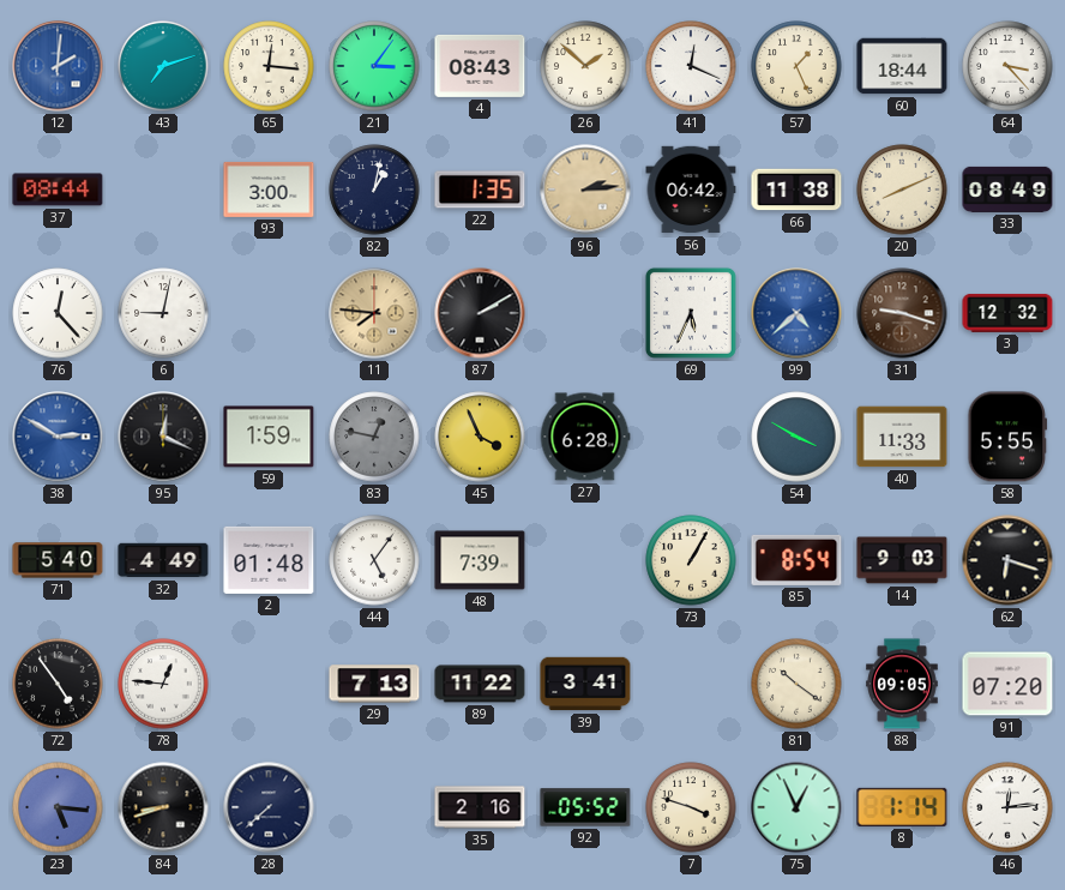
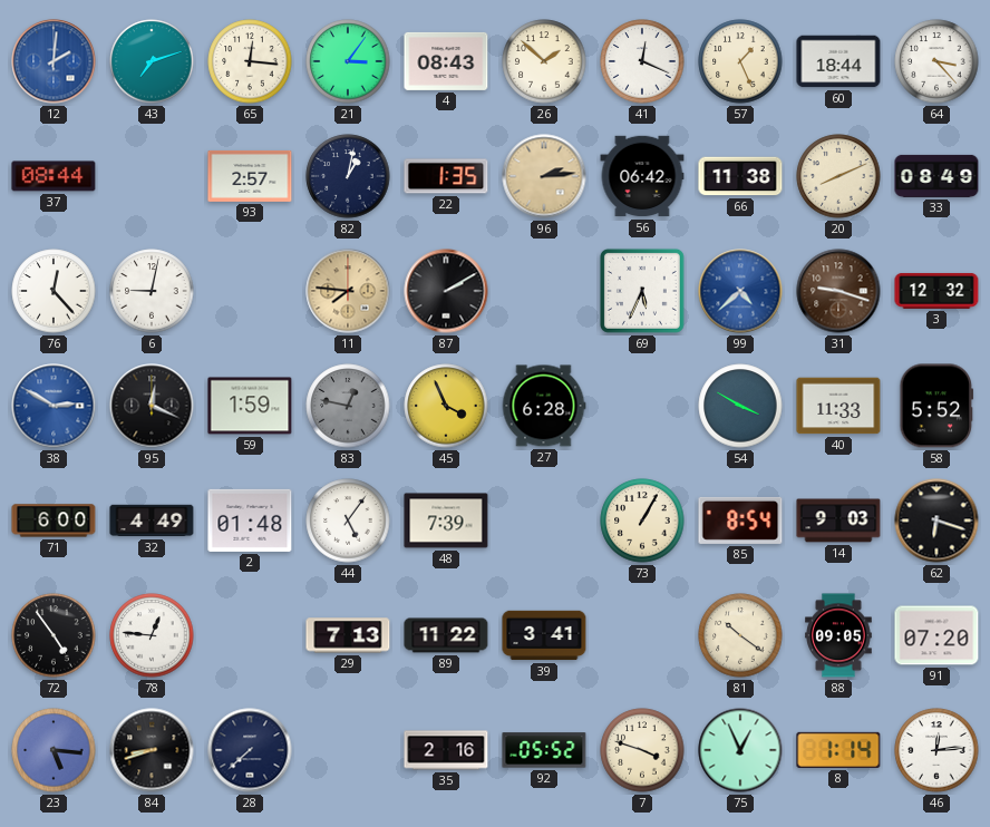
93: 3:00 -> 2:57 (250, 176)
58: 5:55 -> 5:52 (936, 406)
71: 5:40 -> 6:00 (54, 520)
